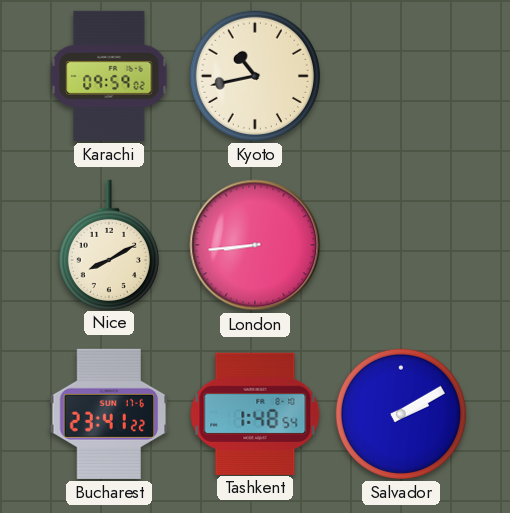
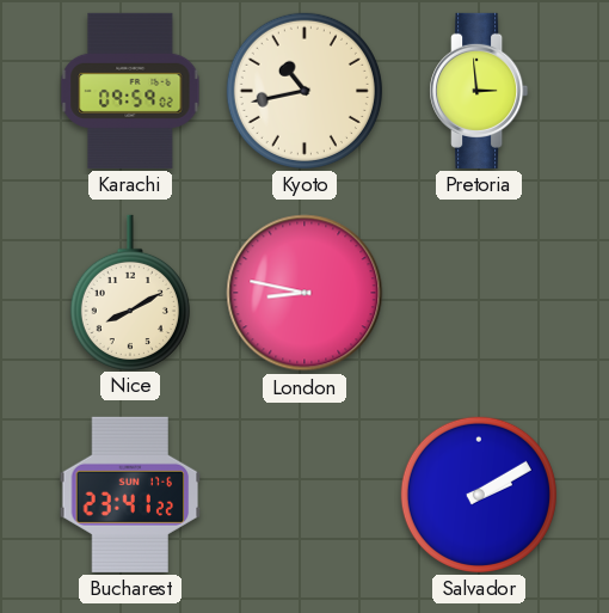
Pretoria: none -> 2:59 (479, 91)
London: 8:44 -> 8:47 (304, 293)
Tashkent: 1:48 -> none (255, 413)
